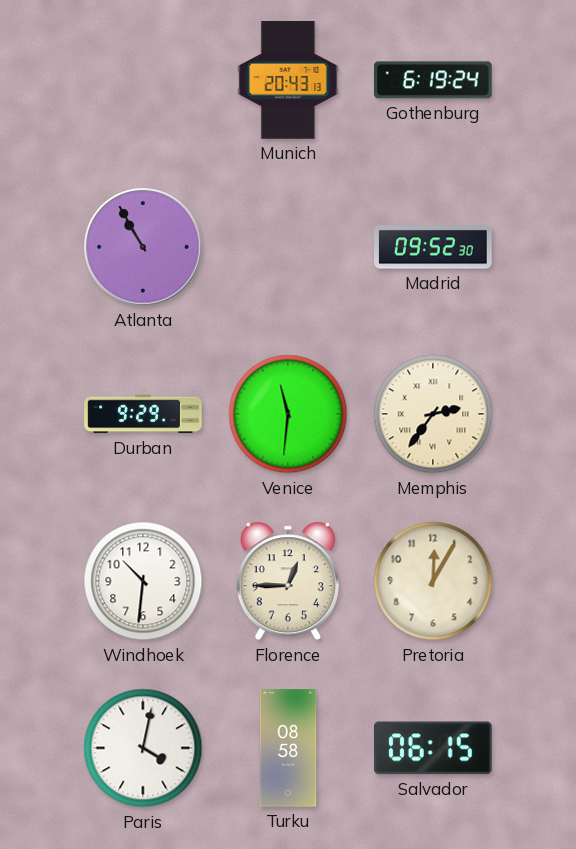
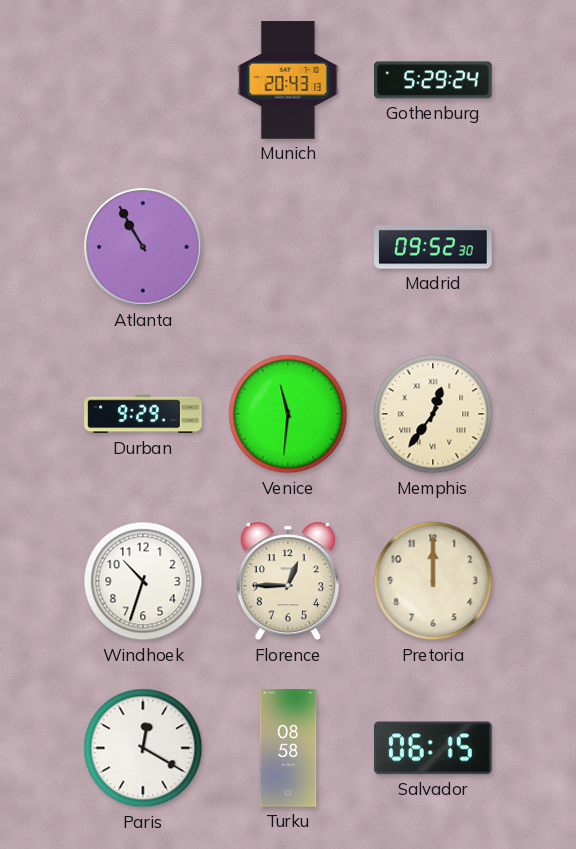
Gothenburg: 6:19 -> 5:29 (434, 80)
Memphis: 2:36 -> 12:36 (433, 414)
Windhoek: 10:31 -> 10:33 (143, 581)
Pretoria: 12:05 -> 12:00 (433, 581)
Paris: 4:02 -> 12:20 (143, 748)
